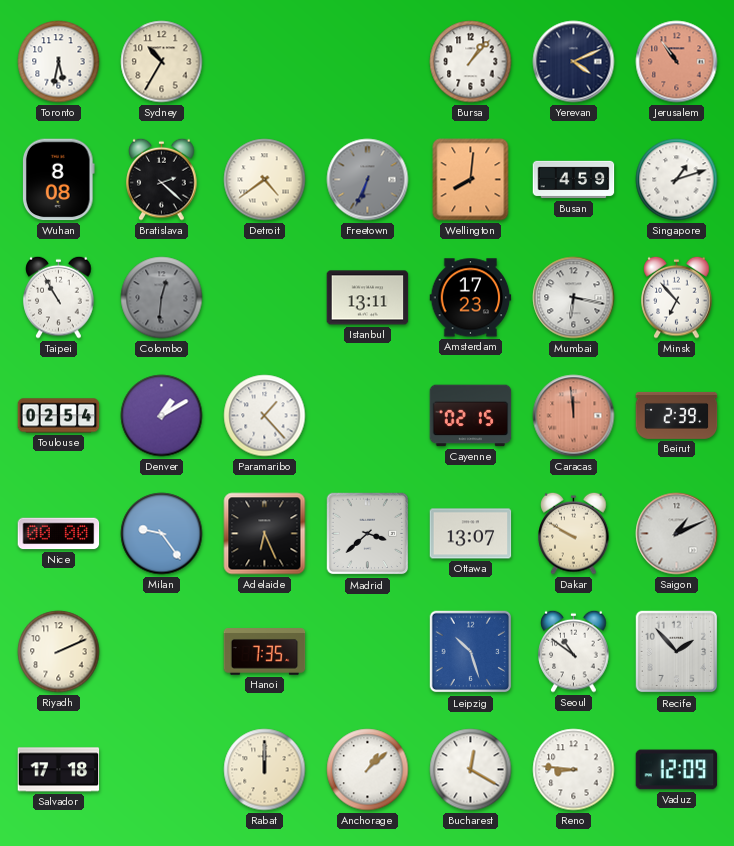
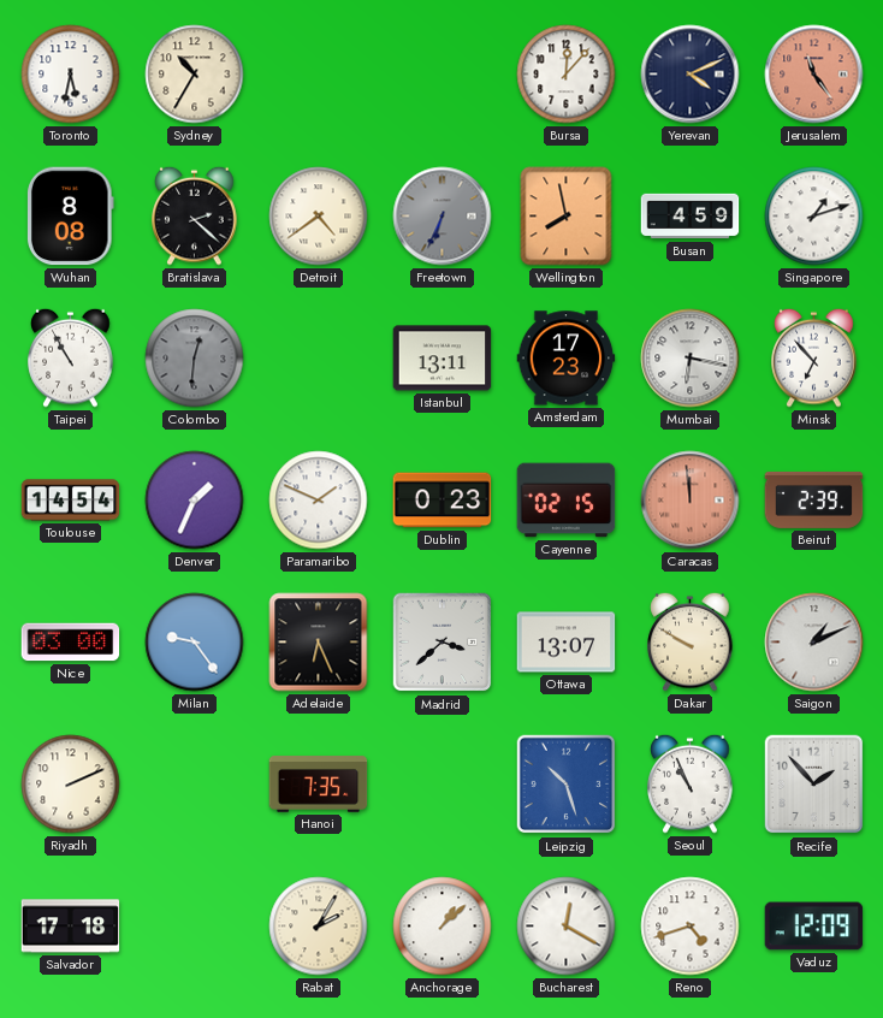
Bursa: 1:07 -> 12:07 (567, 75)
Jerusalem: 10:54 -> 11:24 (814, 75)
Wellington: 8:01 -> 7:58 (567, 217)
Toulouse: 02:54 -> 14:54 (71, 501)
Denver: 1:10 -> 1:34 (195, 501)
Paramaribo: 1:23 -> 1:49 (319, 501)
Dublin: none -> 0:23 (443, 501)
Nice: 00:00 -> 03:00 (71, 643)
Seoul: 10:51 -> 10:56 (691, 783)
Rabat: 12:00 -> 2:05 (319, 927)
Reno: 8:46 -> 4:42 (691, 927)
